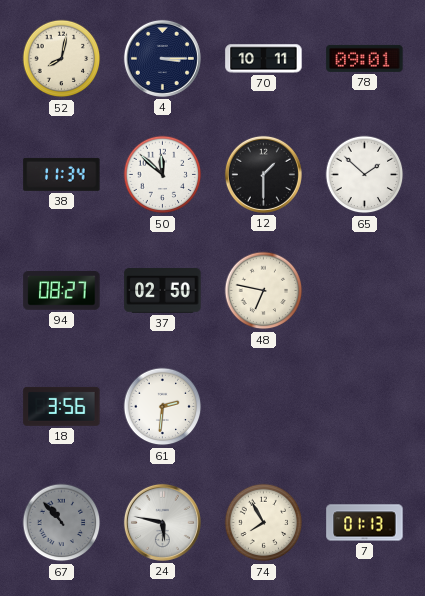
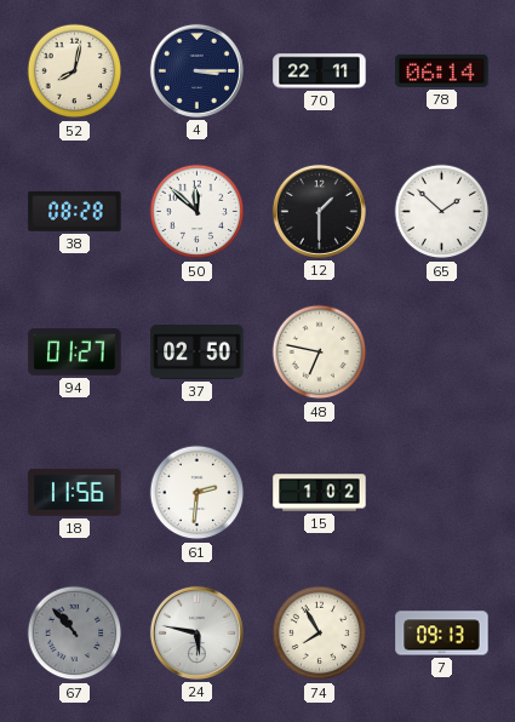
70: 10:11 -> 22:11 (320, 71)
78: 09:01 -> 06:14 (442, 70)
38: 11:34 -> 08:28 (75, 211)
94: 08:27 -> 01:27 (75, 353)
18: 3:56 -> 11:56 (75, 492)
15: none -> 1:02 (320, 493)
7: 01:13 -> 09:13 (442, 634)
